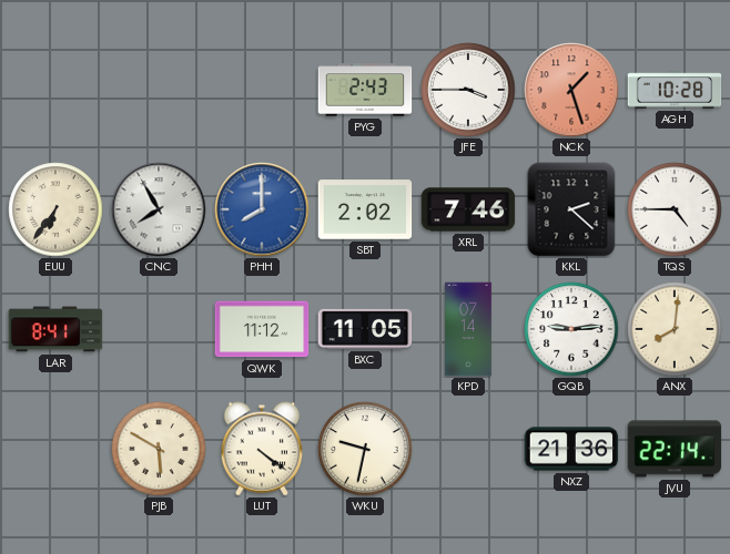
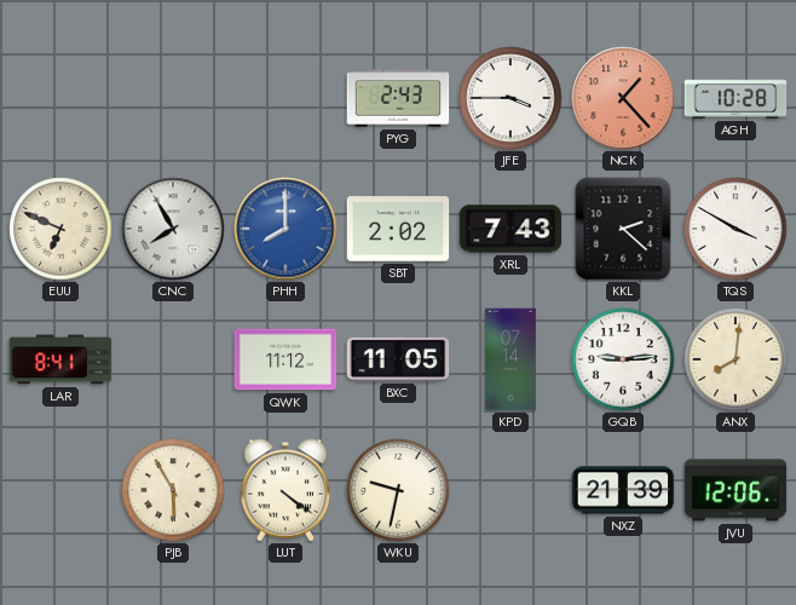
NCK: 1:27 -> 1:23 (623, 98)
EUU: 6:36 -> 6:49 (60, 229)
XRL: 7:46 -> 7:43 (511, 229)
TQS: 4:45 -> 3:50 (736, 229)
PJB: 5:50 -> 5:55 (173, 490)
NXZ: 21:36 -> 21:39 (623, 490)
JVU: 22:14 -> 12:06 (736, 490)
